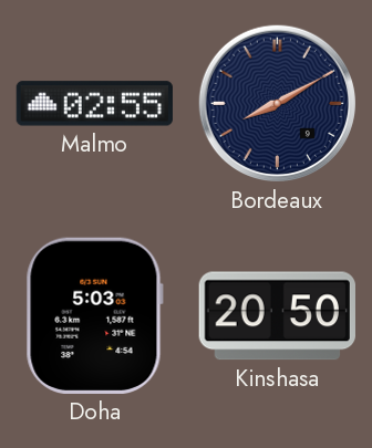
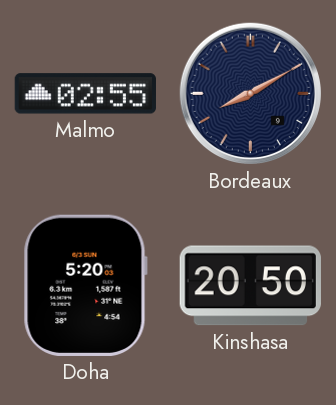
Doha: 5:03 -> 5:20 (85, 285)
